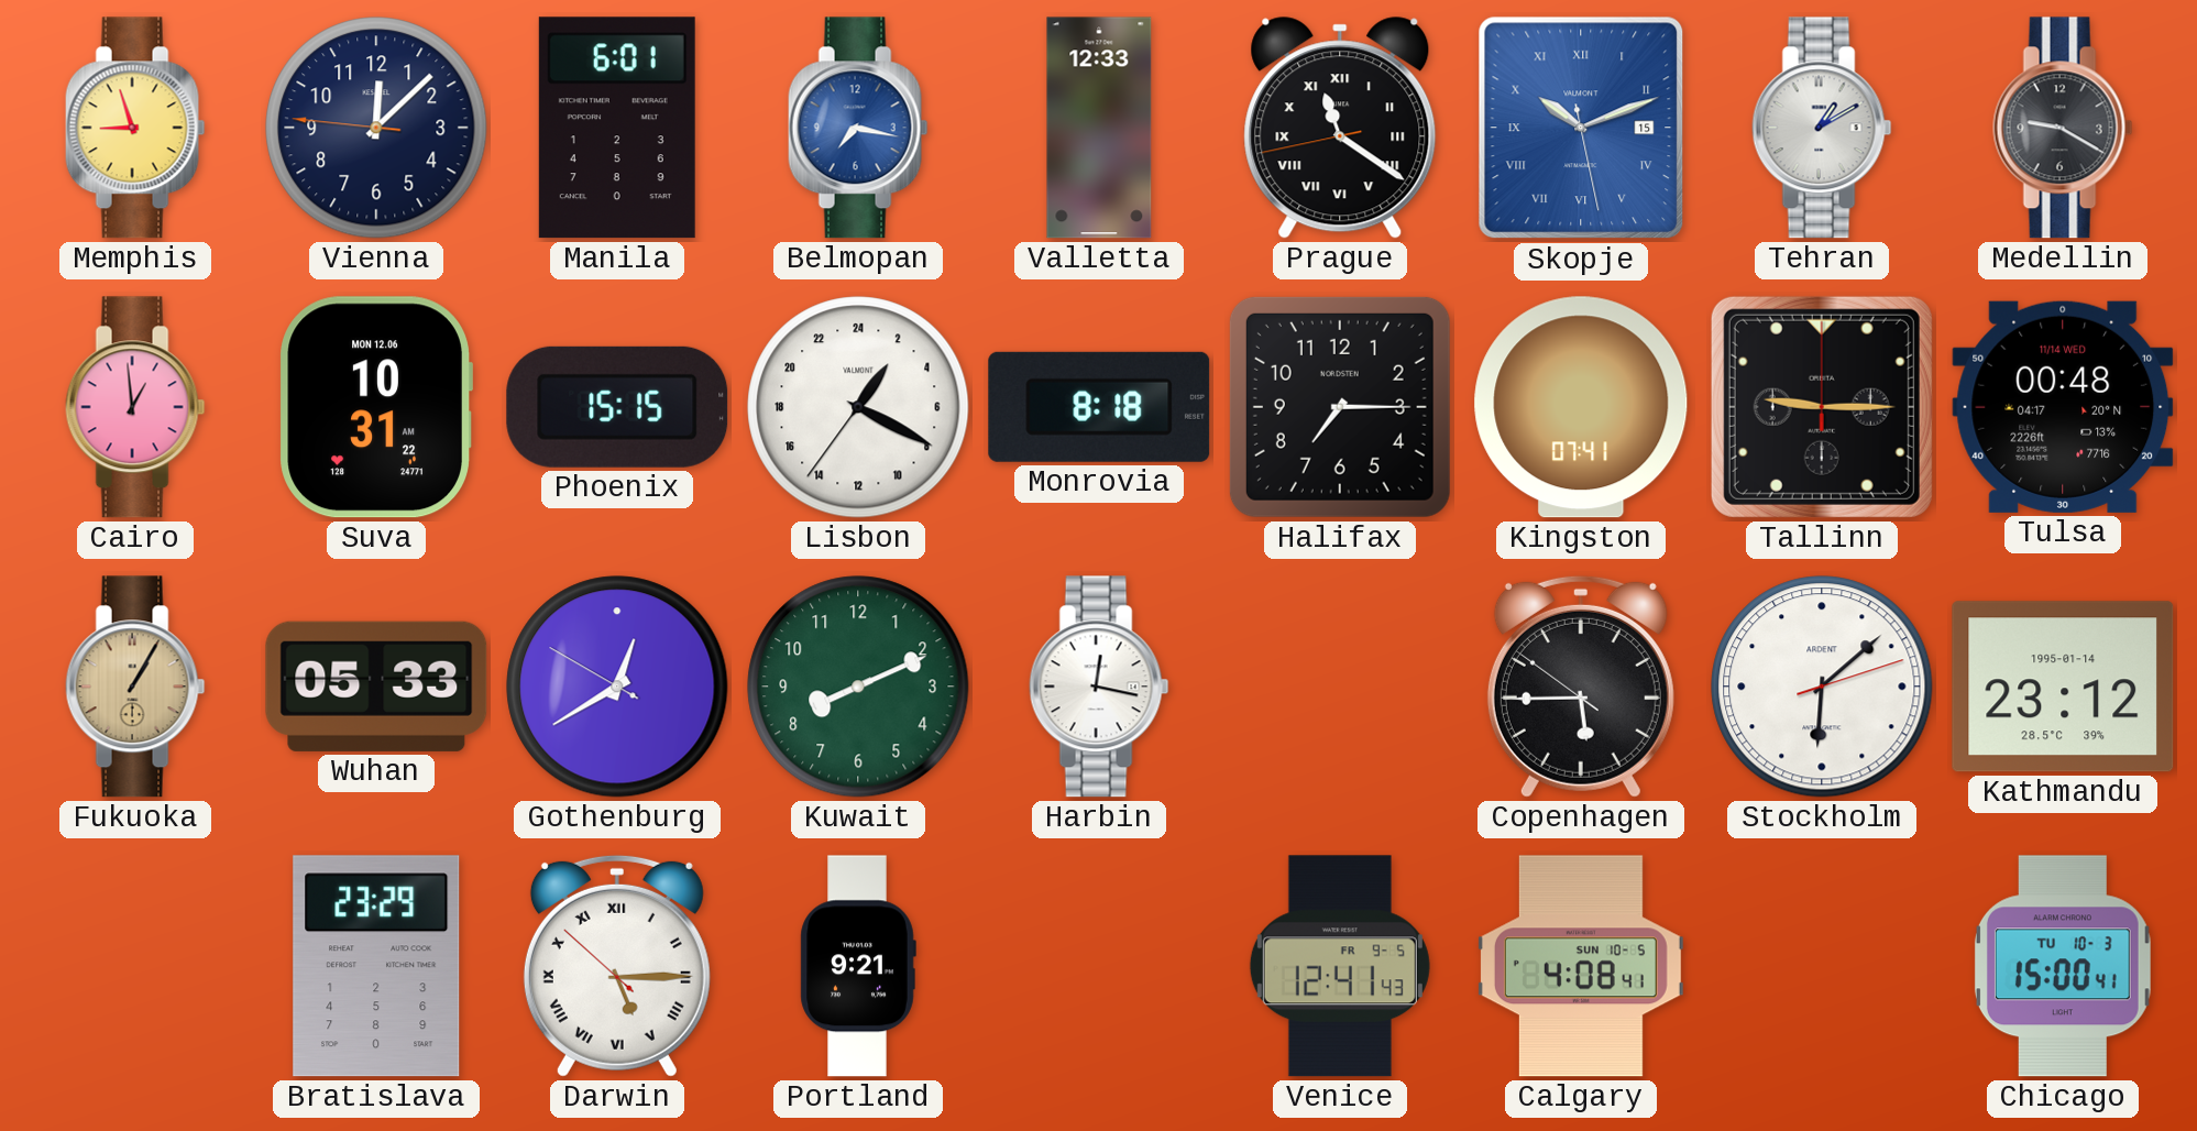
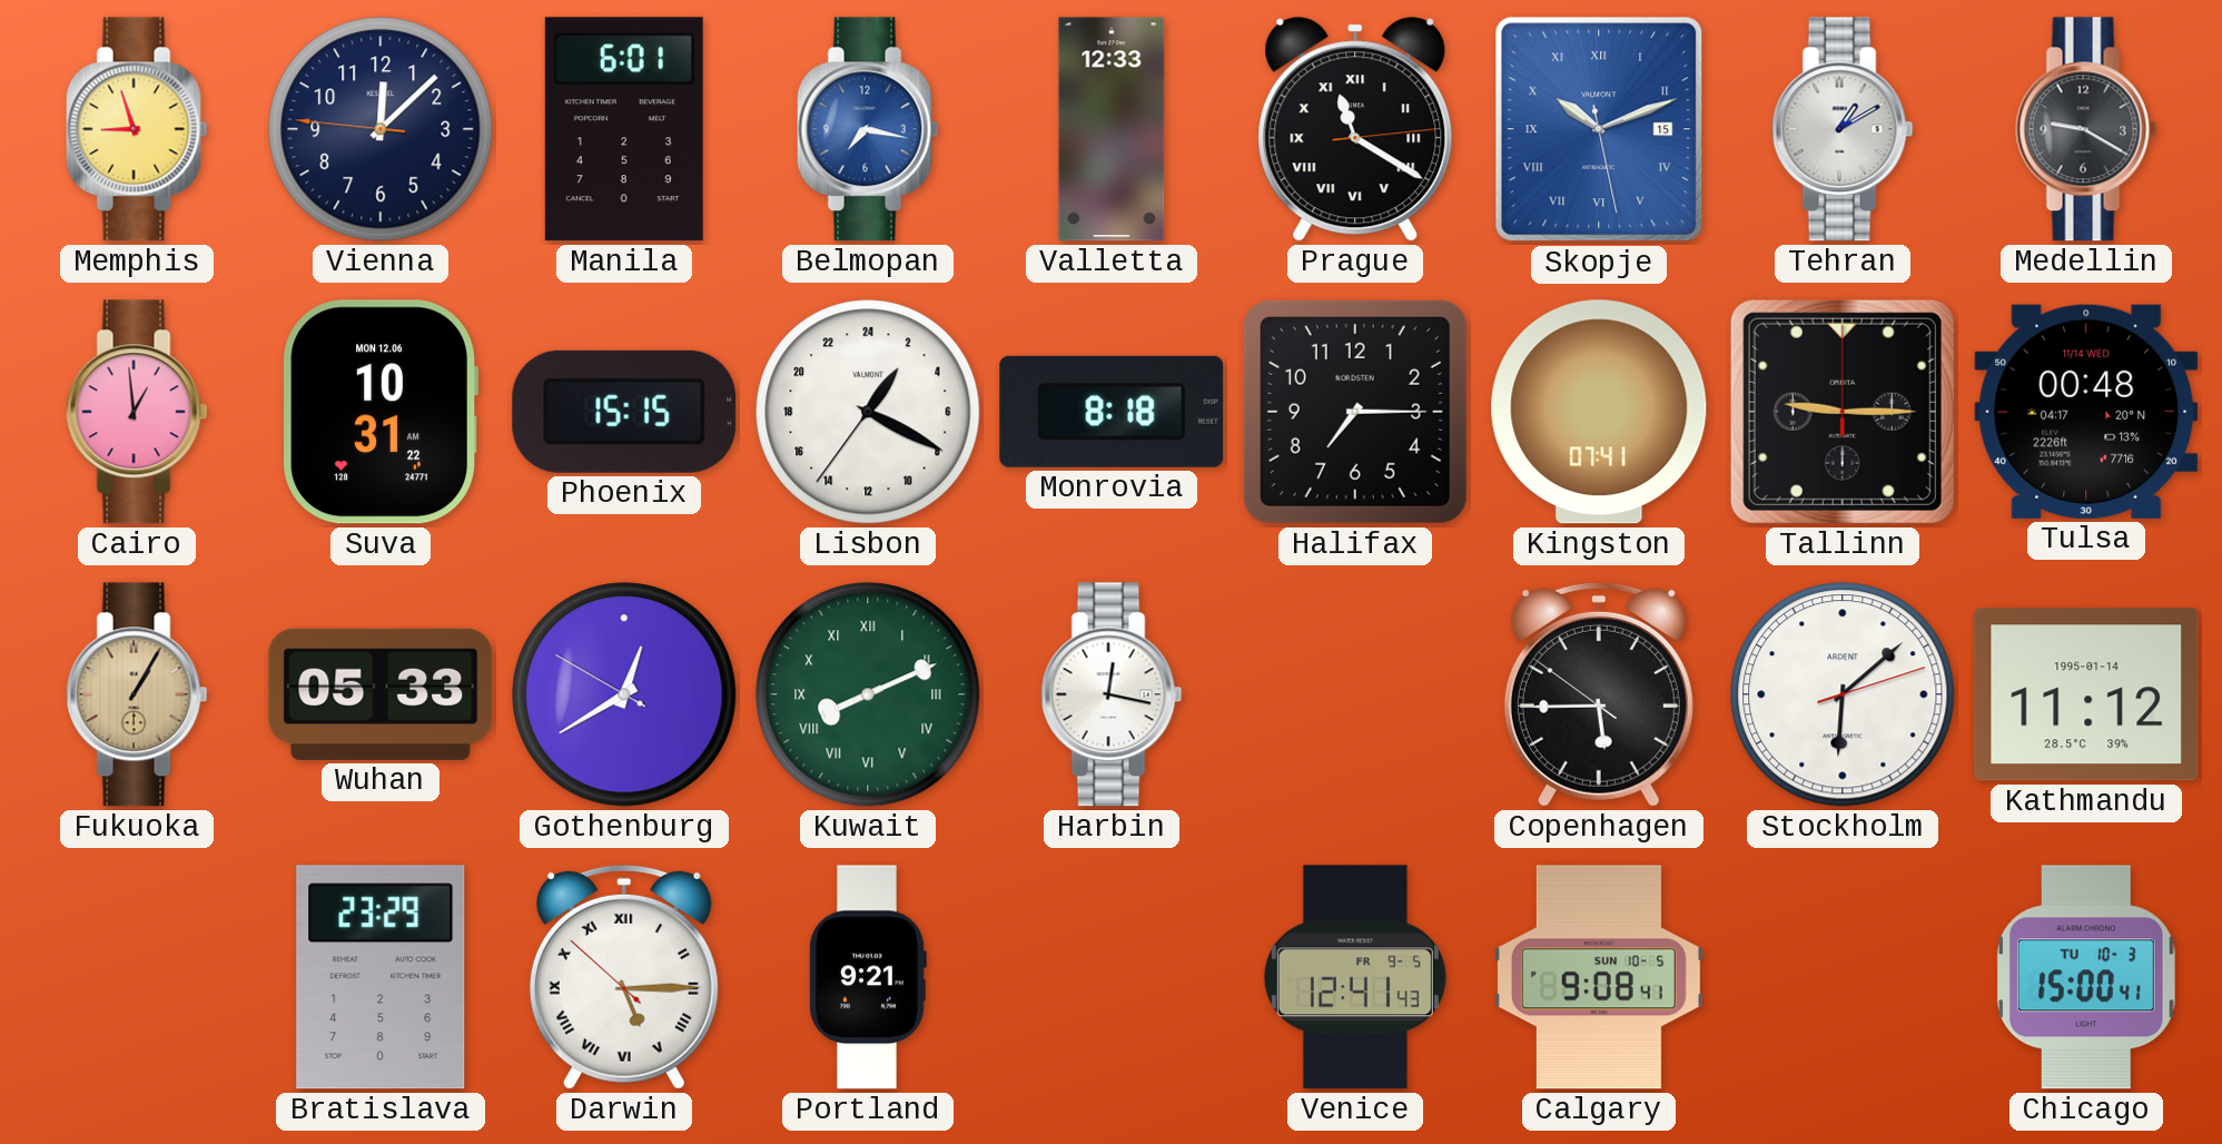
Prague: 11:20:43 -> 11:20:14 (1355, 129)
Kuwait numerals: Arabic -> Roman (868, 694)
Kathmandu: 23:12 -> 11:12 (2086, 694)
Calgary: 4:08 -> 9:08 (1599, 977)
